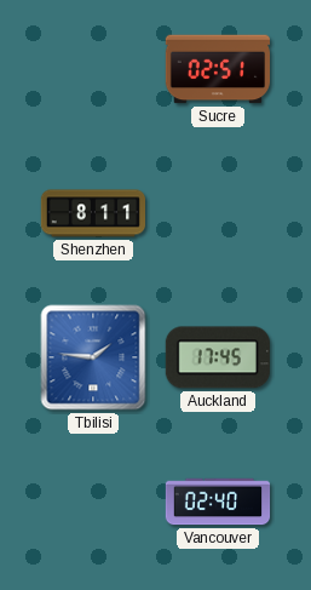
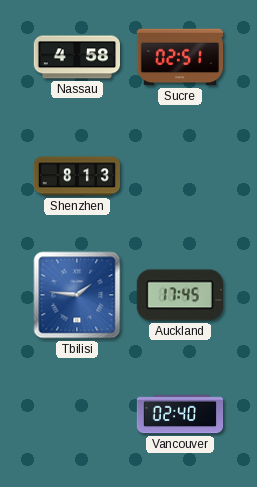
Nassau: none -> 4:58 (76, 57)
Shenzhen: 8:11 -> 8:13 (76, 176)
